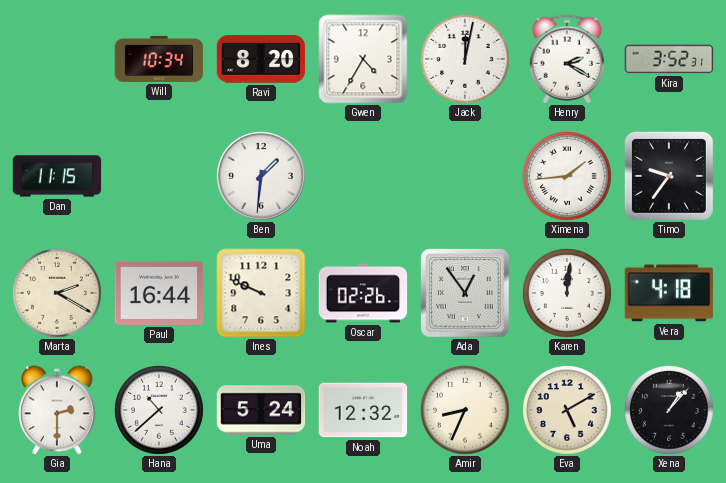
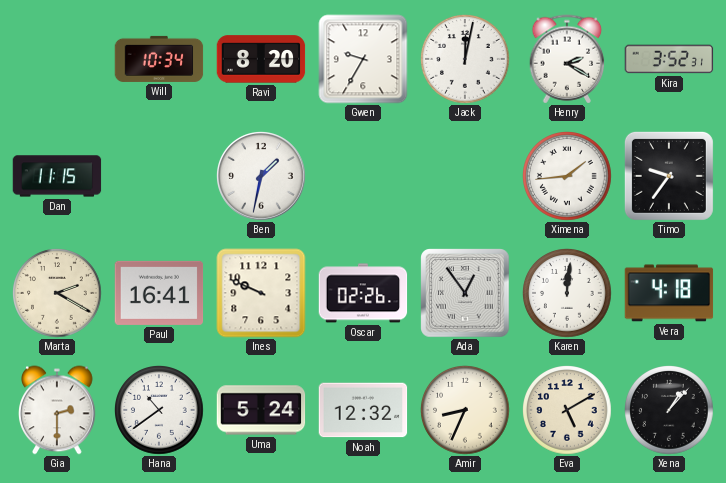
Gwen: 4:35 -> 9:35 (363, 59)
Ben: 1:31 -> 1:32 (262, 177)
Paul: 16:44 -> 16:41 (159, 293)
Hana: 10:38 -> 10:39 (160, 411)
